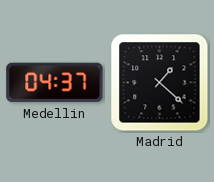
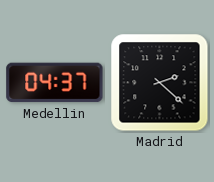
Madrid: 1:22 -> 2:22 (160, 83)
